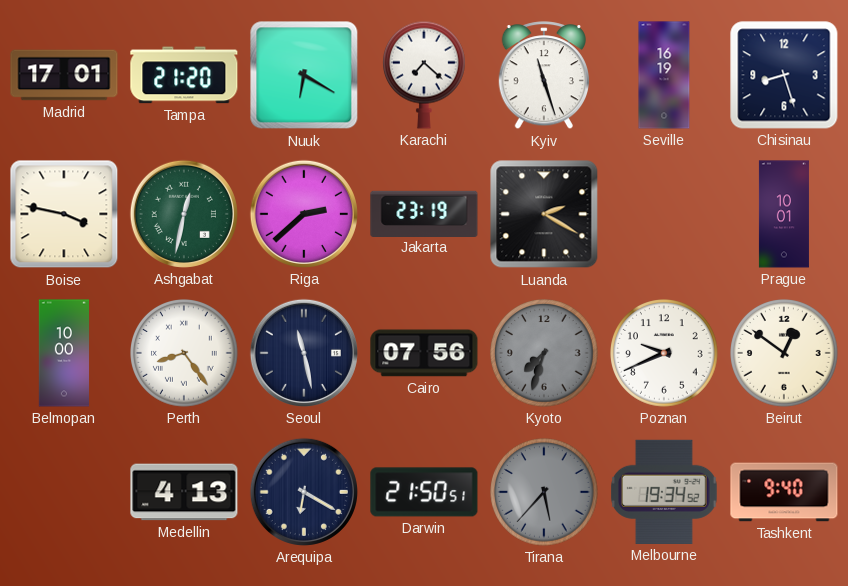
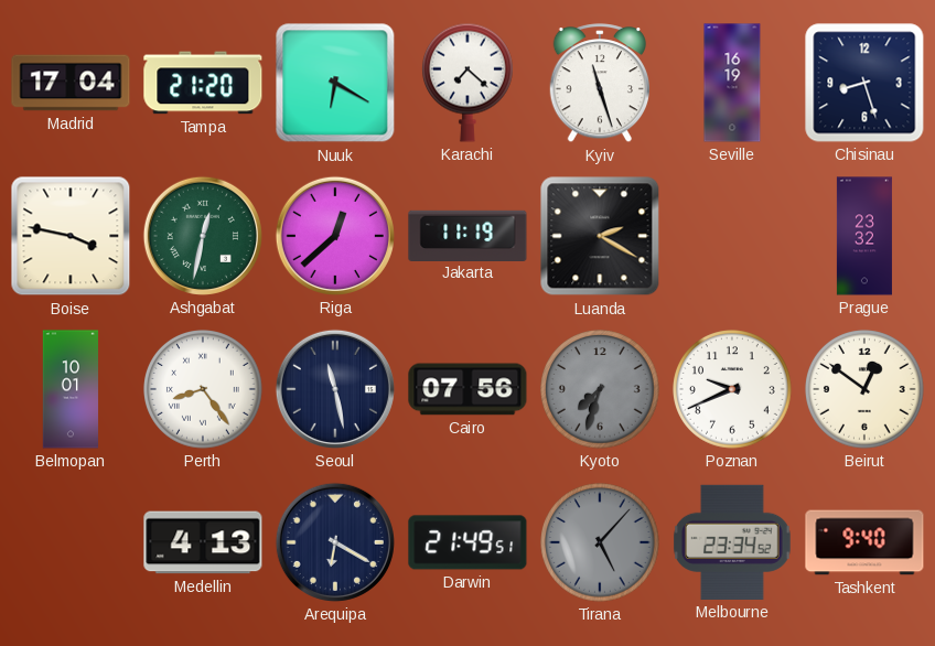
Madrid: 17:01 -> 17:04 (71, 83)
Riga: 2:38 -> 12:38 (335, 236)
Jakarta: 23:19 -> 11:19 (467, 235)
Prague: 10:01 -> 23:32 (864, 236)
Belmopan: 10:00 -> 10:01 (71, 389)
Darwin: 21:50 -> 21:49 (467, 542)
Tirana: 5:37 -> 5:07 (601, 543)
Melbourne: 19:34 -> 23:34 (733, 542)
